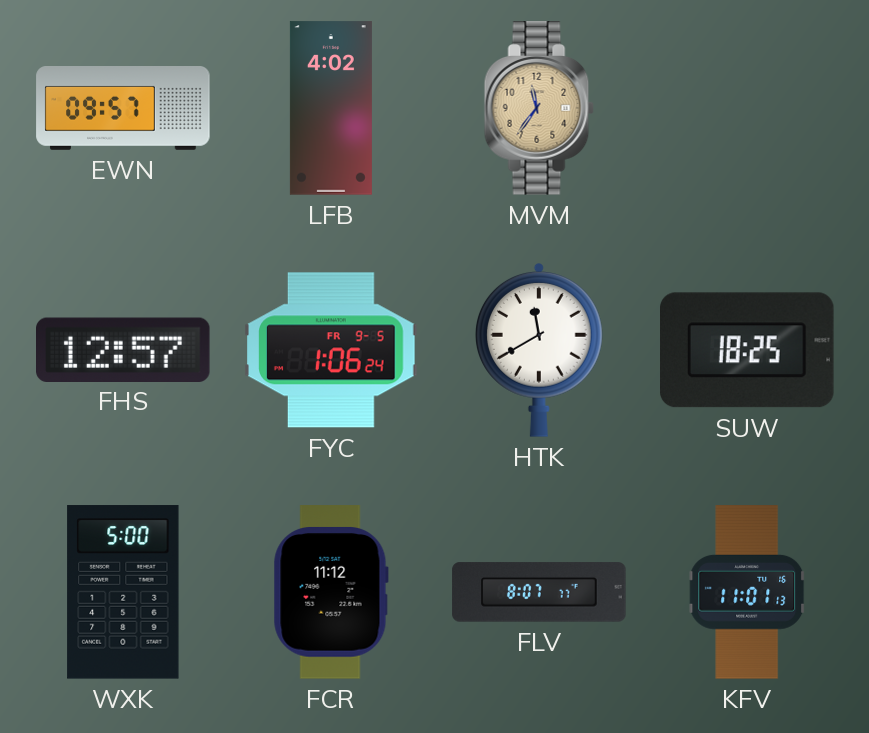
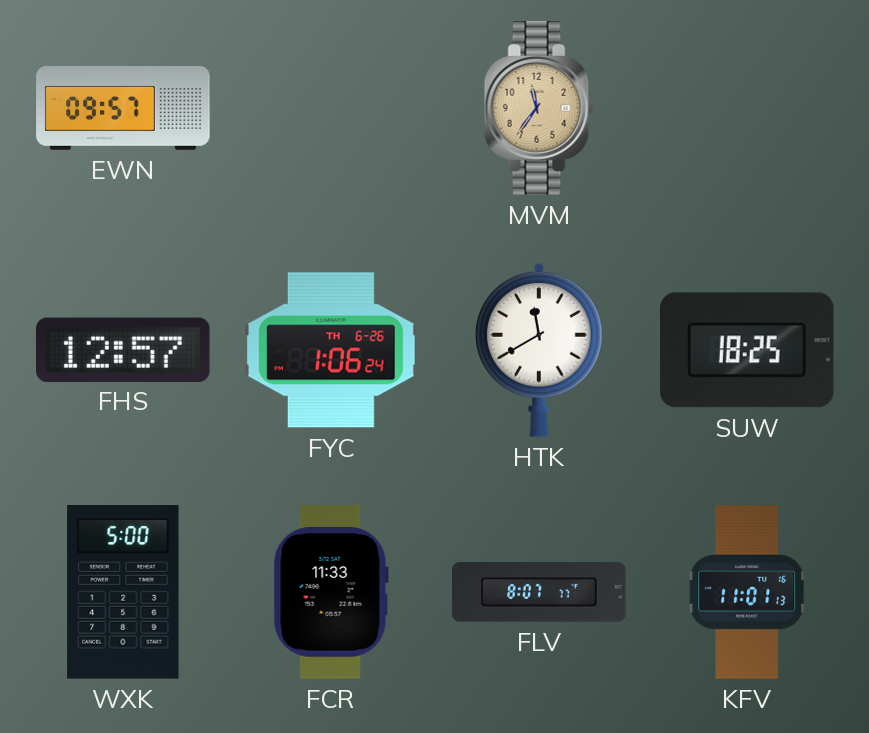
LFB: 4:02 -> none (331, 108)
FYC date: FR 9-5 -> TH 6-26 (331, 350)
FCR: 11:12 -> 11:33 (331, 592)
